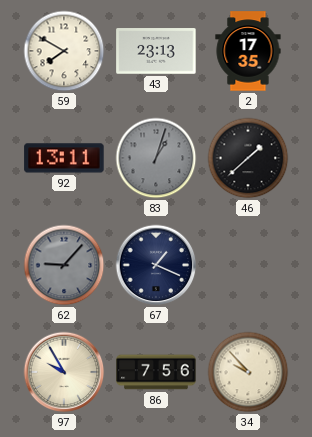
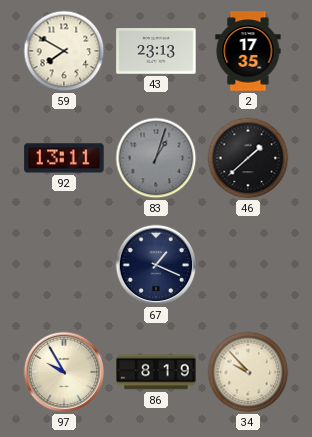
62: 9:07 -> none (64, 265)
86: 7:56 -> 8:19 (156, 372)
